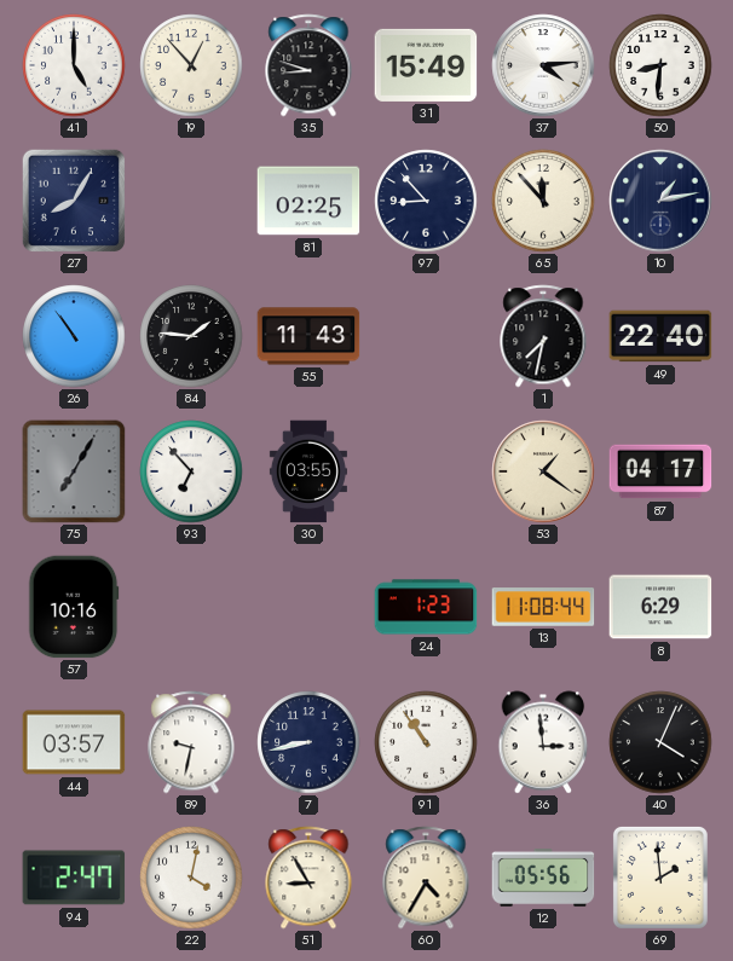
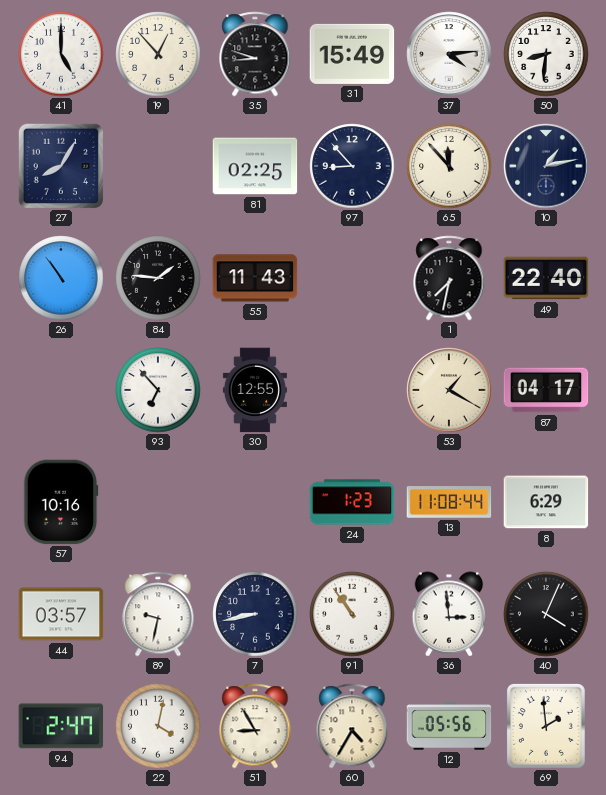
75: 7:05 -> none (74, 471)
30: 03:55 -> 12:55 (255, 390)
53: 1:21 -> 1:20 (449, 390)
